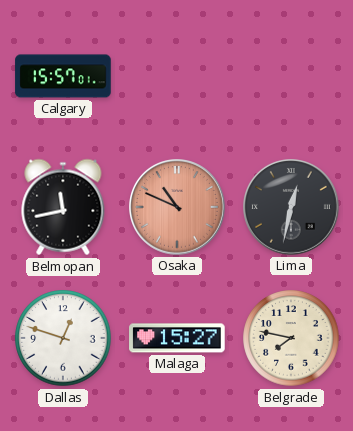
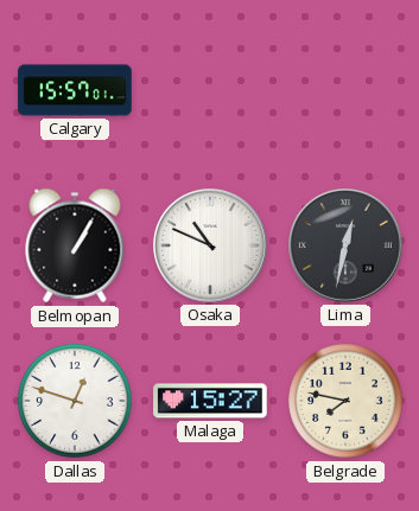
Belmopan: 11:43 -> 1:05 (75, 245)
Osaka dial: salmon -> white (211, 247)
